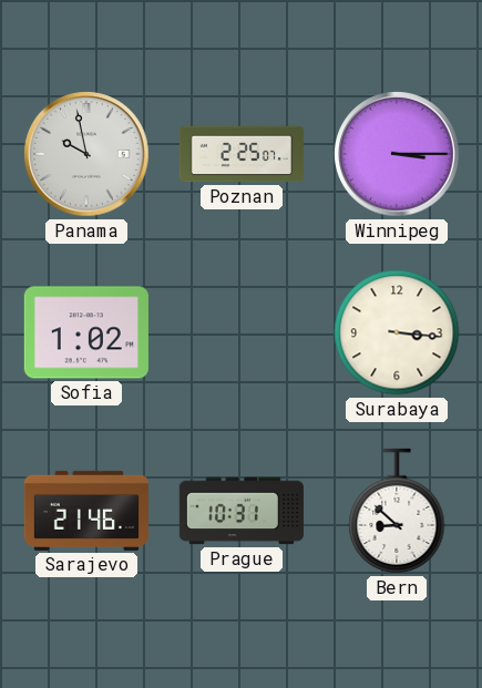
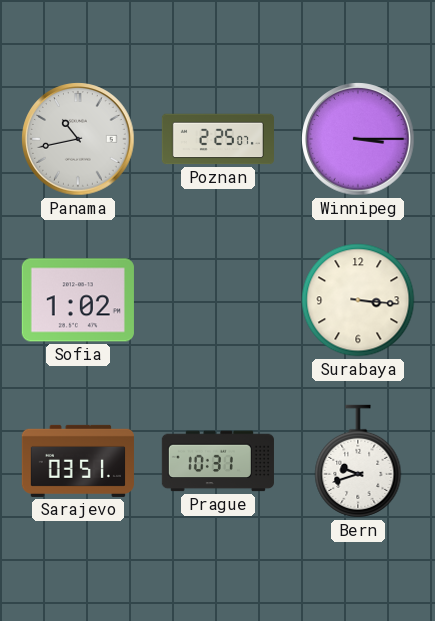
Panama: 9:58 -> 10:43 (78, 139)
Sarajevo: 21:46 -> 03:51 (78, 461)
Bern: 8:52 -> 9:42 (358, 461)
